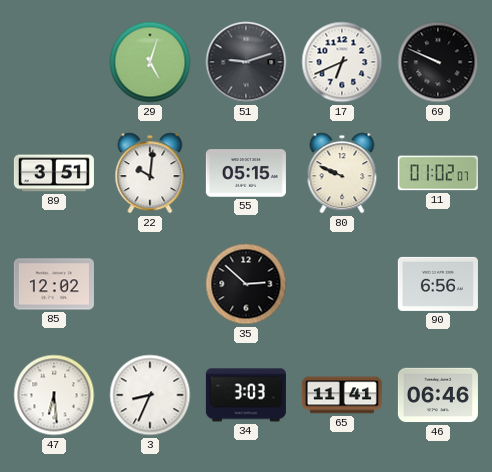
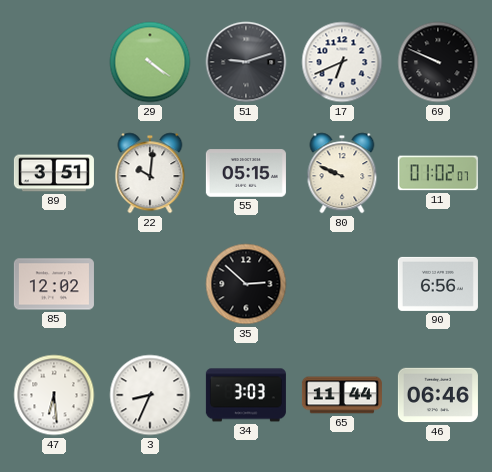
29: 5:03 -> 4:21 (150, 62)
65: 11:41 -> 11:44 (342, 395)
